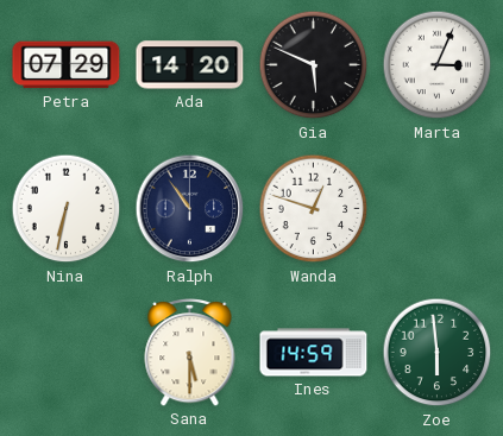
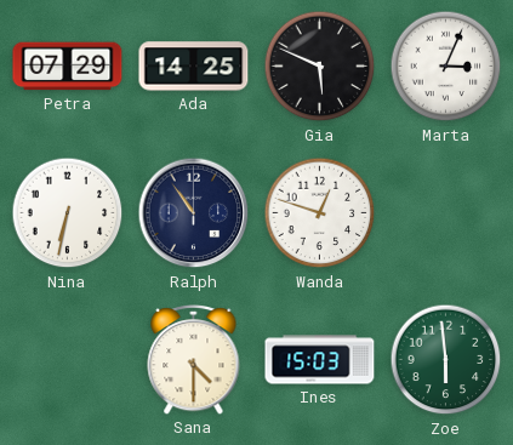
Ada: 14:20 -> 14:25 (194, 67)
Sana: 5:30 -> 4:30 (194, 359)
Ines: 14:59 -> 15:03 (320, 360)
